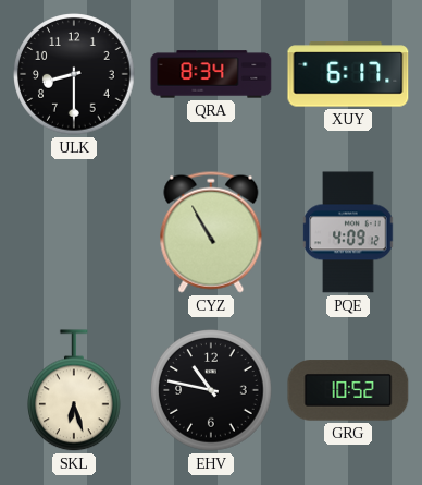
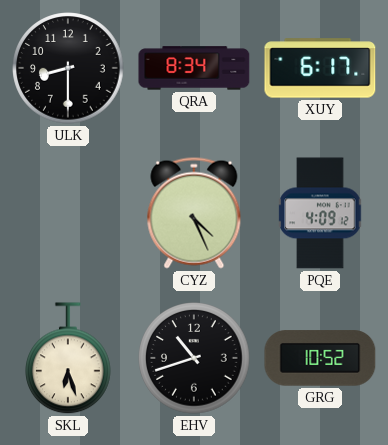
CYZ: 10:55 -> 4:26 (194, 213)
EHV: 10:47 -> 10:42 (194, 358)
